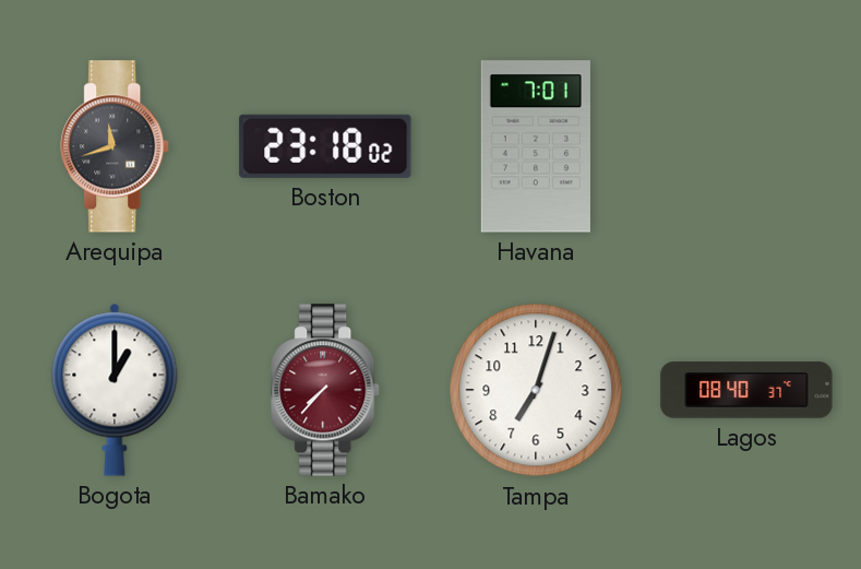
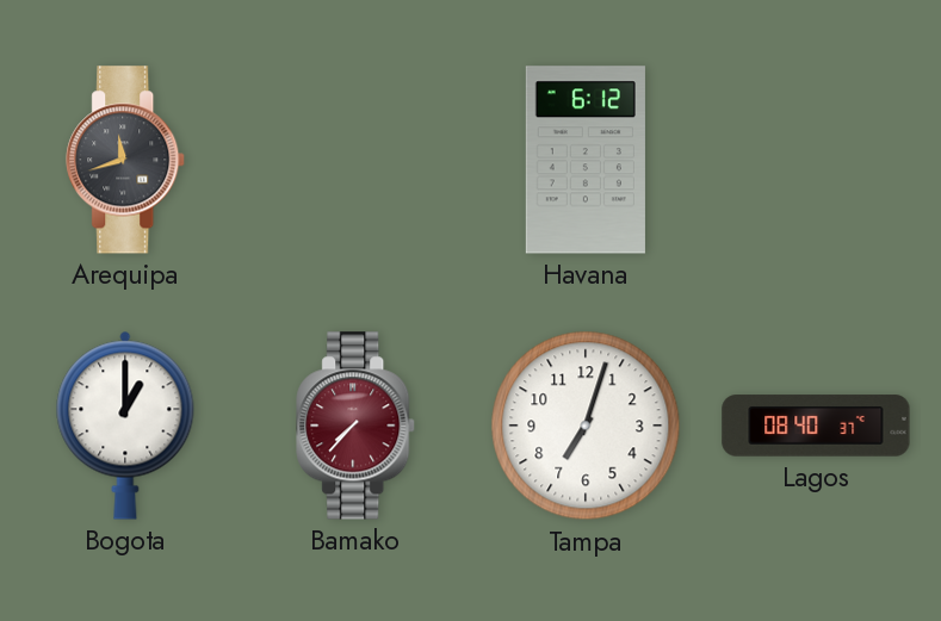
Boston: 23:18 -> none (325, 146)
Havana: 7:01 -> 6:12 (586, 160)
